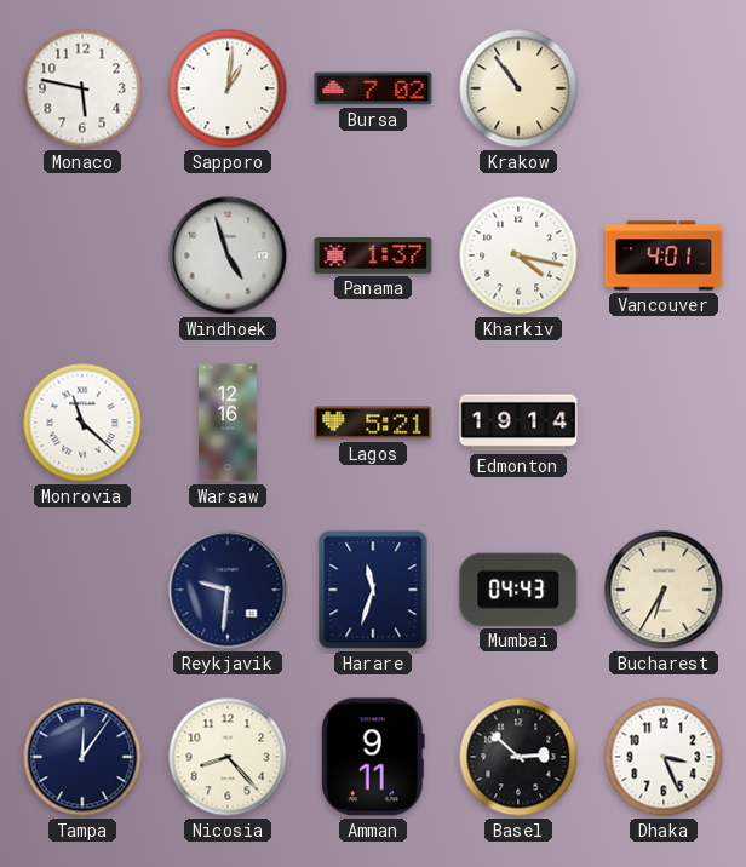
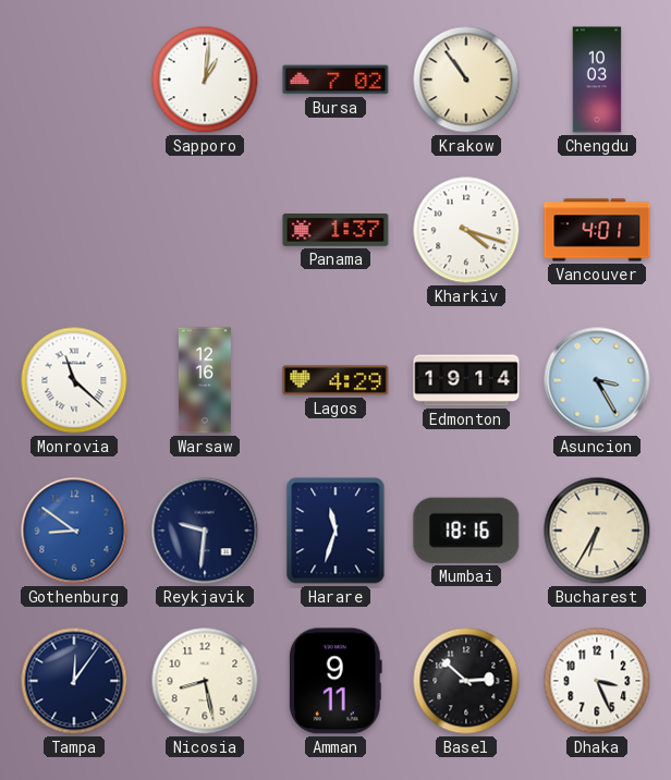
Monaco: 5:47 -> none (82, 88)
Chengdu: none -> 10:03 (597, 80)
Windhoek: 4:57 -> none (228, 255)
Kharkiv: 4:17 -> 4:18 (466, 230)
Lagos: 5:21 -> 4:29 (335, 380)
Asuncion: none -> 3:25 (597, 380)
Gothenburg: none -> 8:51 (74, 531)
Mumbai: 04:43 -> 18:16 (466, 531)
Nicosia: 8:23 -> 8:28 (205, 681)
